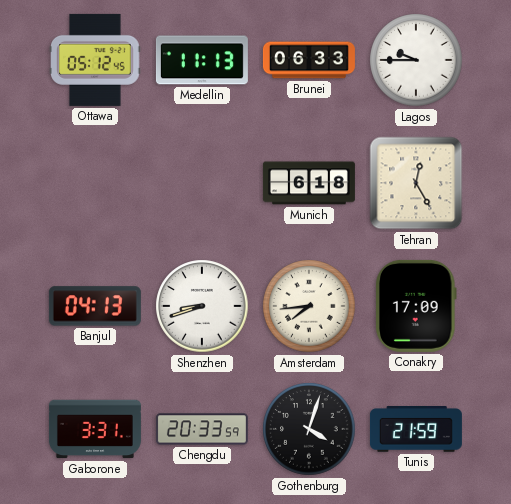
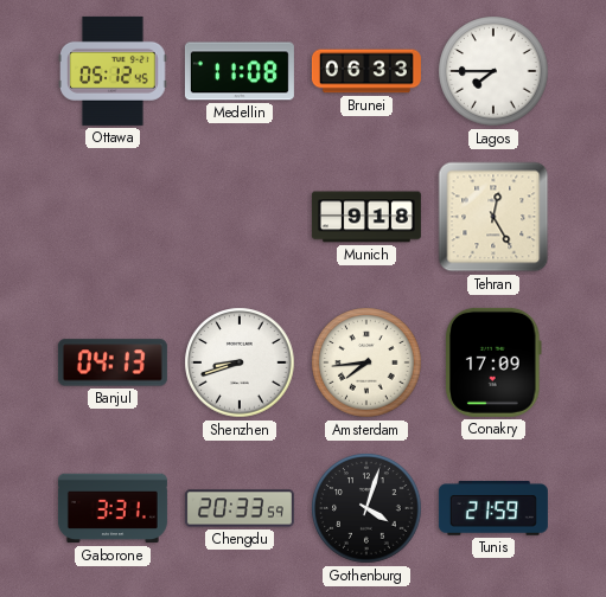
Medellin: 11:13 -> 11:08 (240, 71)
Lagos: 9:45 -> 7:45 (493, 71)
Munich: 6:18 -> 9:18 (366, 217)
